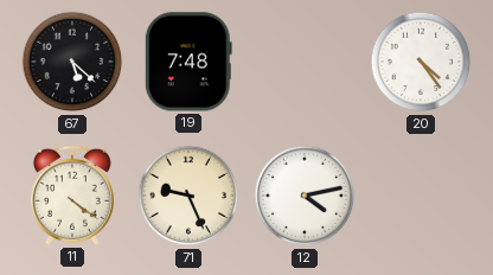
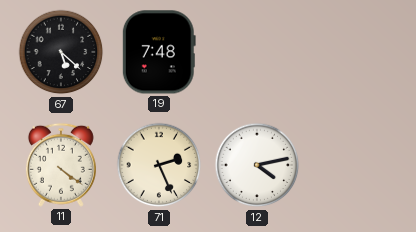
20: 4:24 -> none (421, 62)
71: 9:26 -> 2:26 (159, 165)
